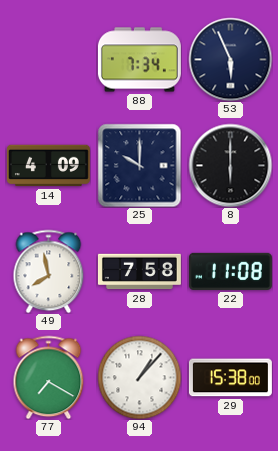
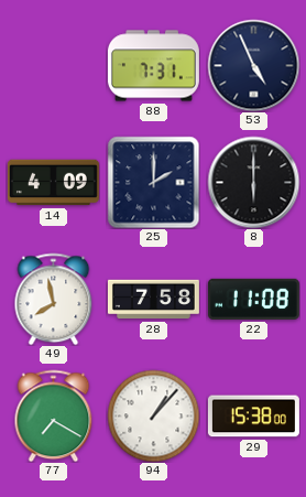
88: 7:34 -> 7:31 (153, 66)
53: 5:56 -> 4:56 (253, 65)
25: 10:00 -> 2:00 (153, 182)
